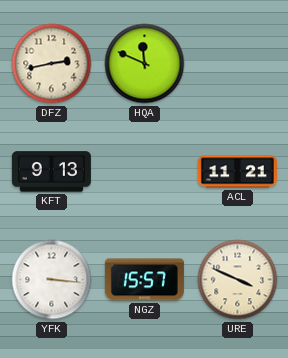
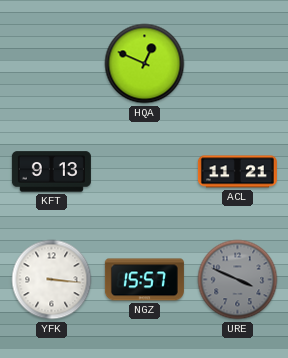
DFZ: 2:43 -> none (52, 64)
HQA: 11:49 -> 12:49 (145, 64)
URE dial: cream -> grey (238, 280)
